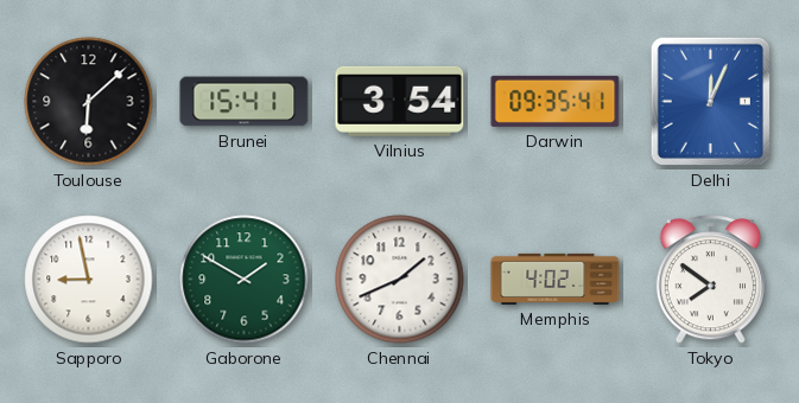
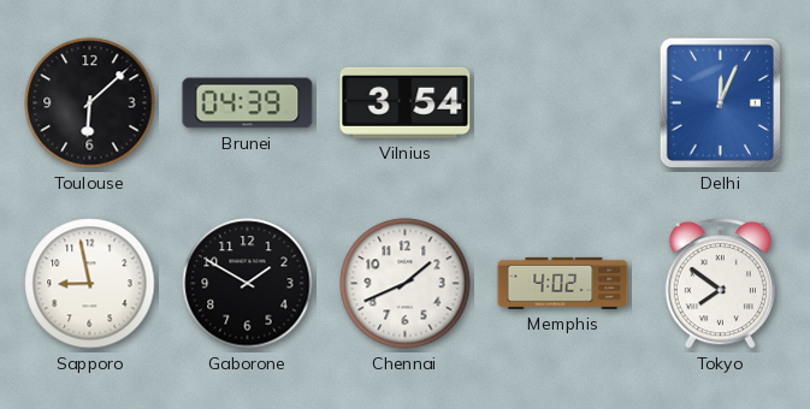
Brunei: 15:41 -> 04:39 (248, 103)
Darwin: 09:35 -> none (556, 101)
Gaborone dial: green -> black (248, 284)
